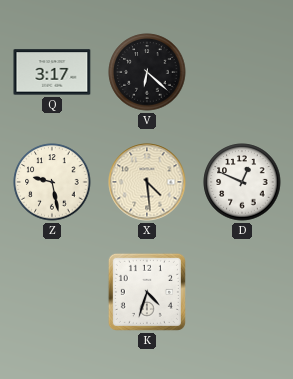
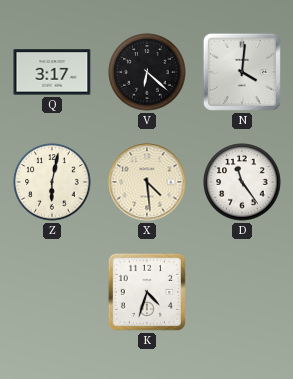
N: none -> 4:01 (242, 72)
Z: 9:28 -> 6:02 (52, 182)
D: 12:49 -> 11:24 (242, 182)
